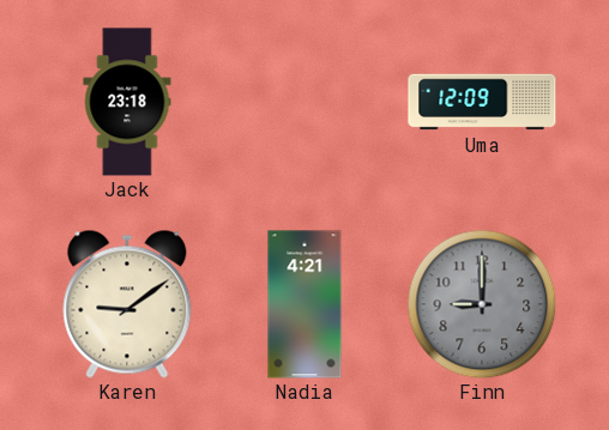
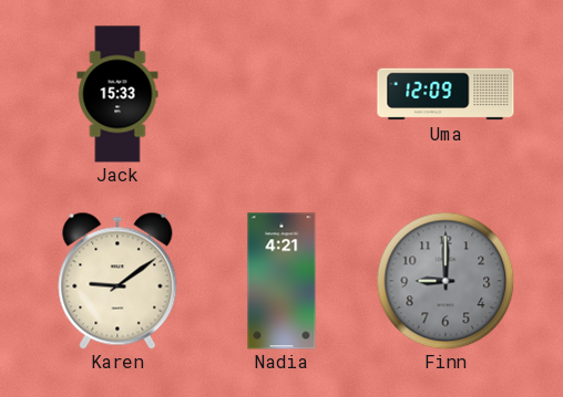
Jack: 23:18 -> 15:33 (117, 94)
